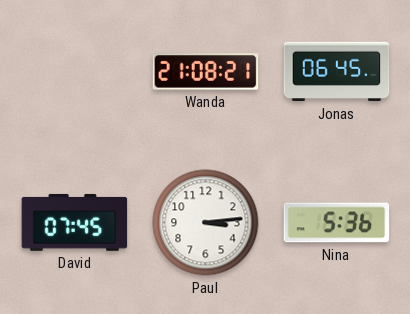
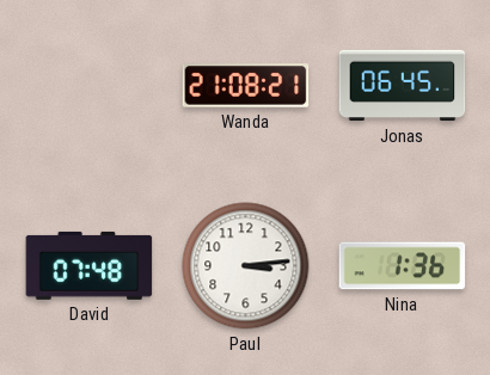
David: 07:45 -> 07:48 (90, 265)
Nina: 5:36 -> 1:36 (403, 266)
